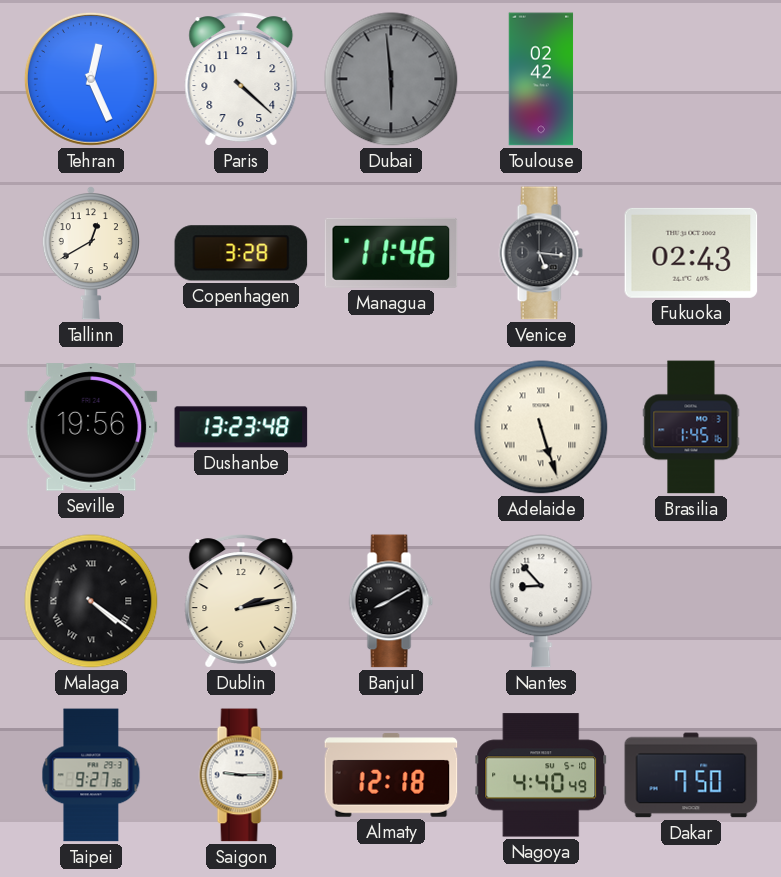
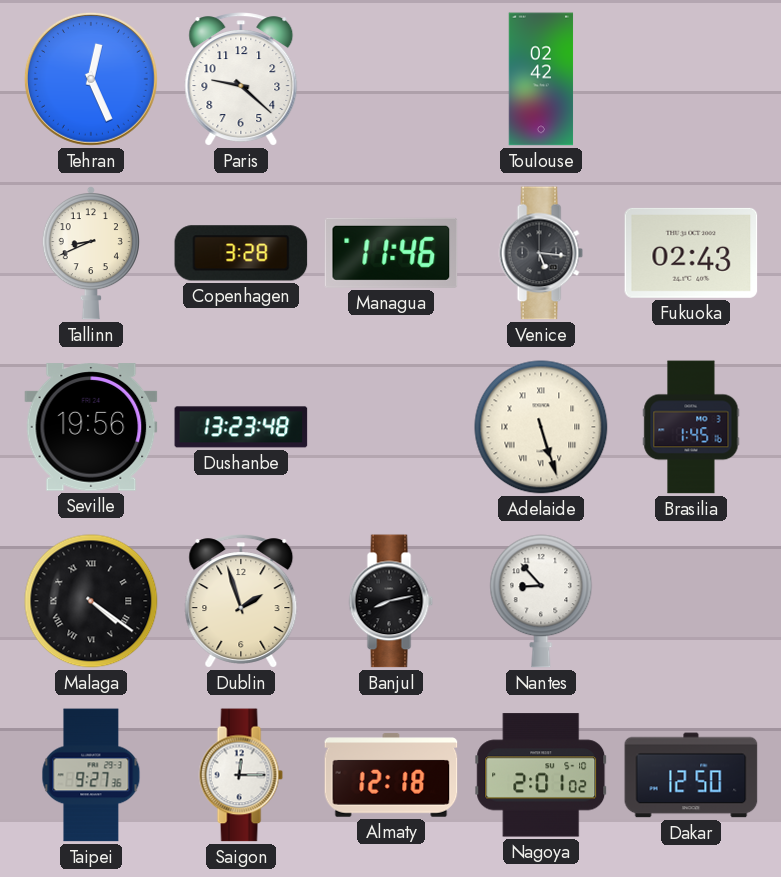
Paris: 4:22 -> 9:22 (241, 79)
Dubai: 5:59 -> none (391, 79)
Tallinn: 12:40 -> 8:41 (91, 254)
Dublin: 2:13 -> 1:57 (241, 601)
Banjul: 8:10 -> 8:13 (391, 601)
Saigon: 9:15 -> 12:15 (241, 775)
Nagoya: 4:40 -> 2:01 (541, 775)
Dakar: 7:50 -> 12:50 (691, 775)
